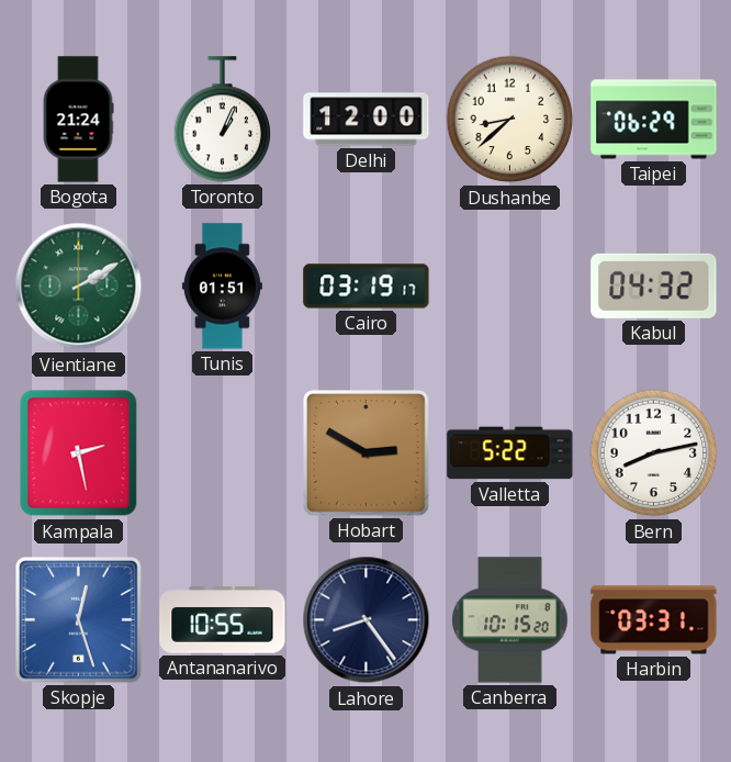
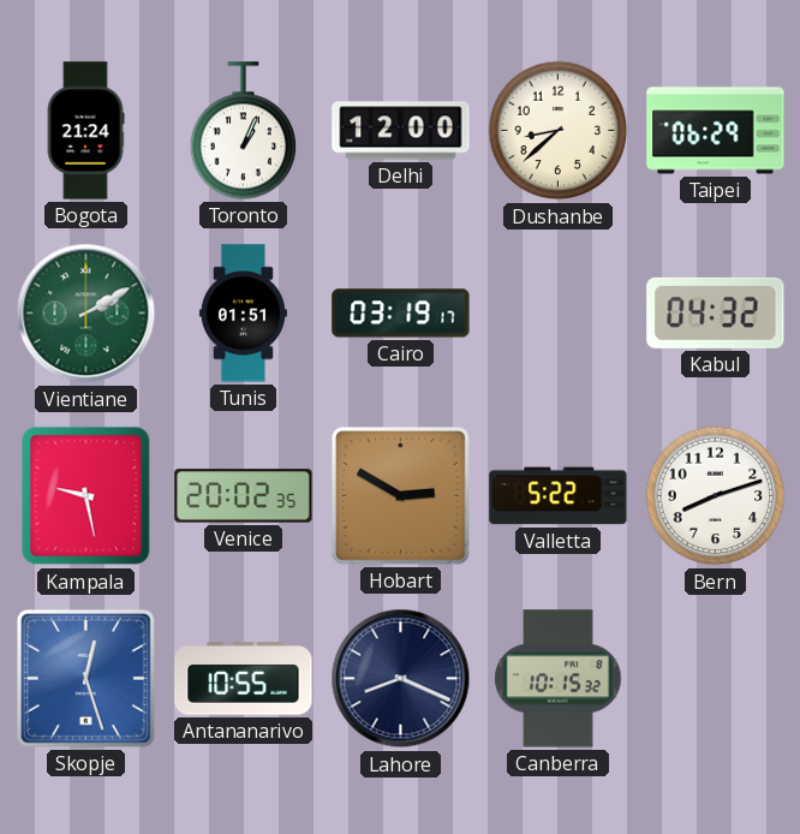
Kampala: 2:28 -> 9:28 (86, 496)
Venice: none -> 20:02 (244, 496)
Bern: 8:13 -> 8:12 (716, 496)
Lahore: 8:24 -> 8:19 (401, 679)
Canberra: 10:15:20 -> 10:15:32 (559, 679)
Harbin: 03:31 -> none (654, 620)
